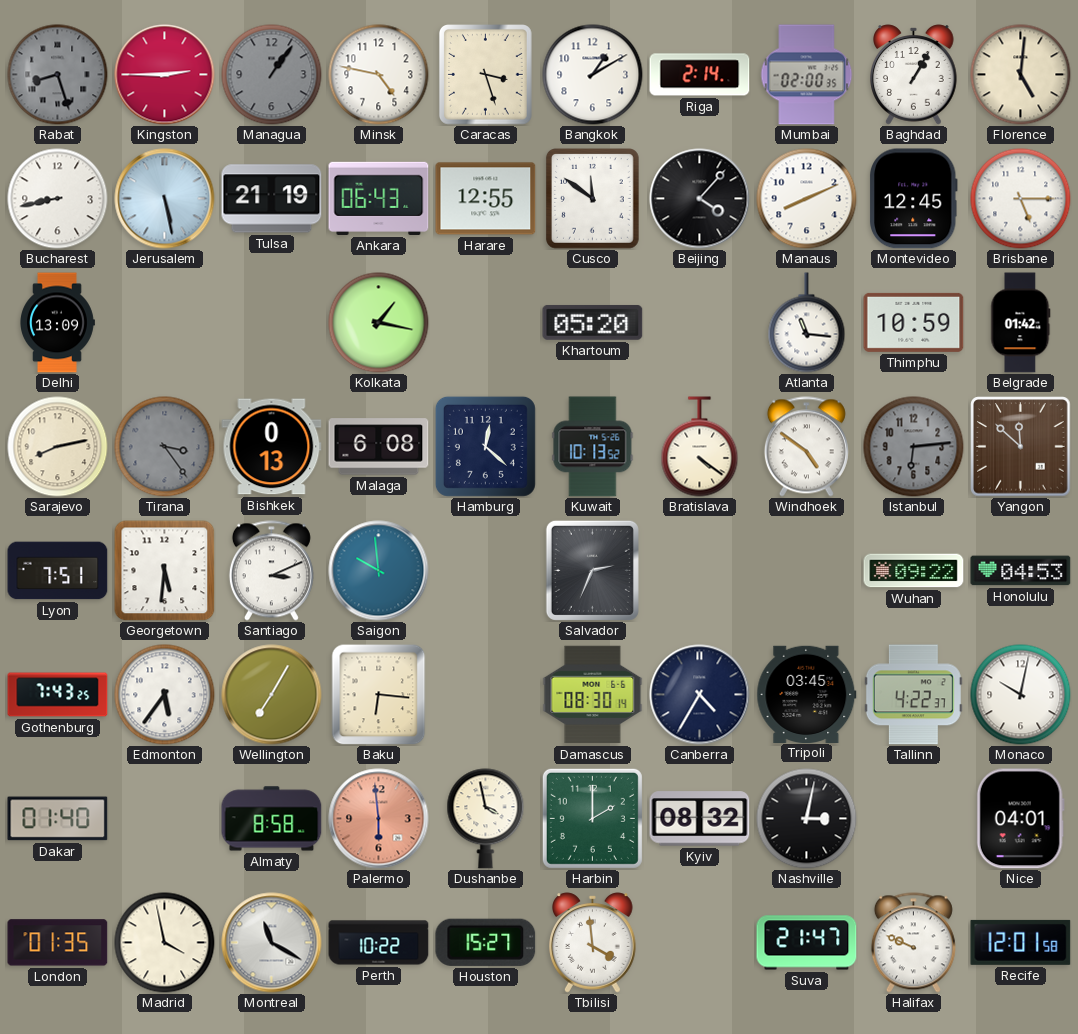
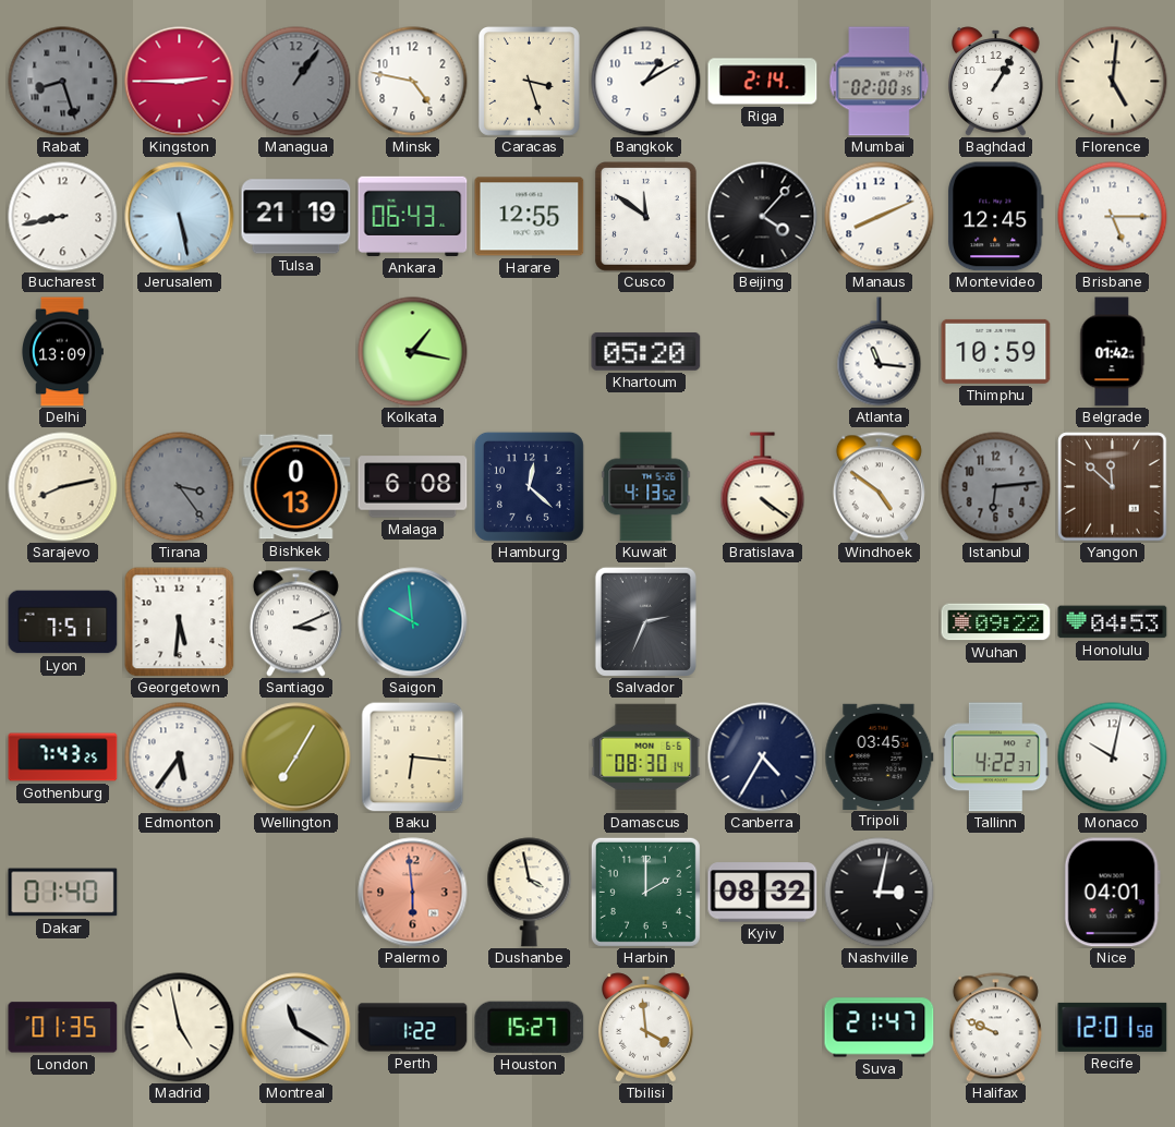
Kuwait: 10:13 -> 4:13 (646, 487)
Almaty: 8:58 -> none (272, 819)
Madrid: 3:58 -> 4:58 (180, 1028)
Perth: 10:22 -> 1:22 (413, 1028)
